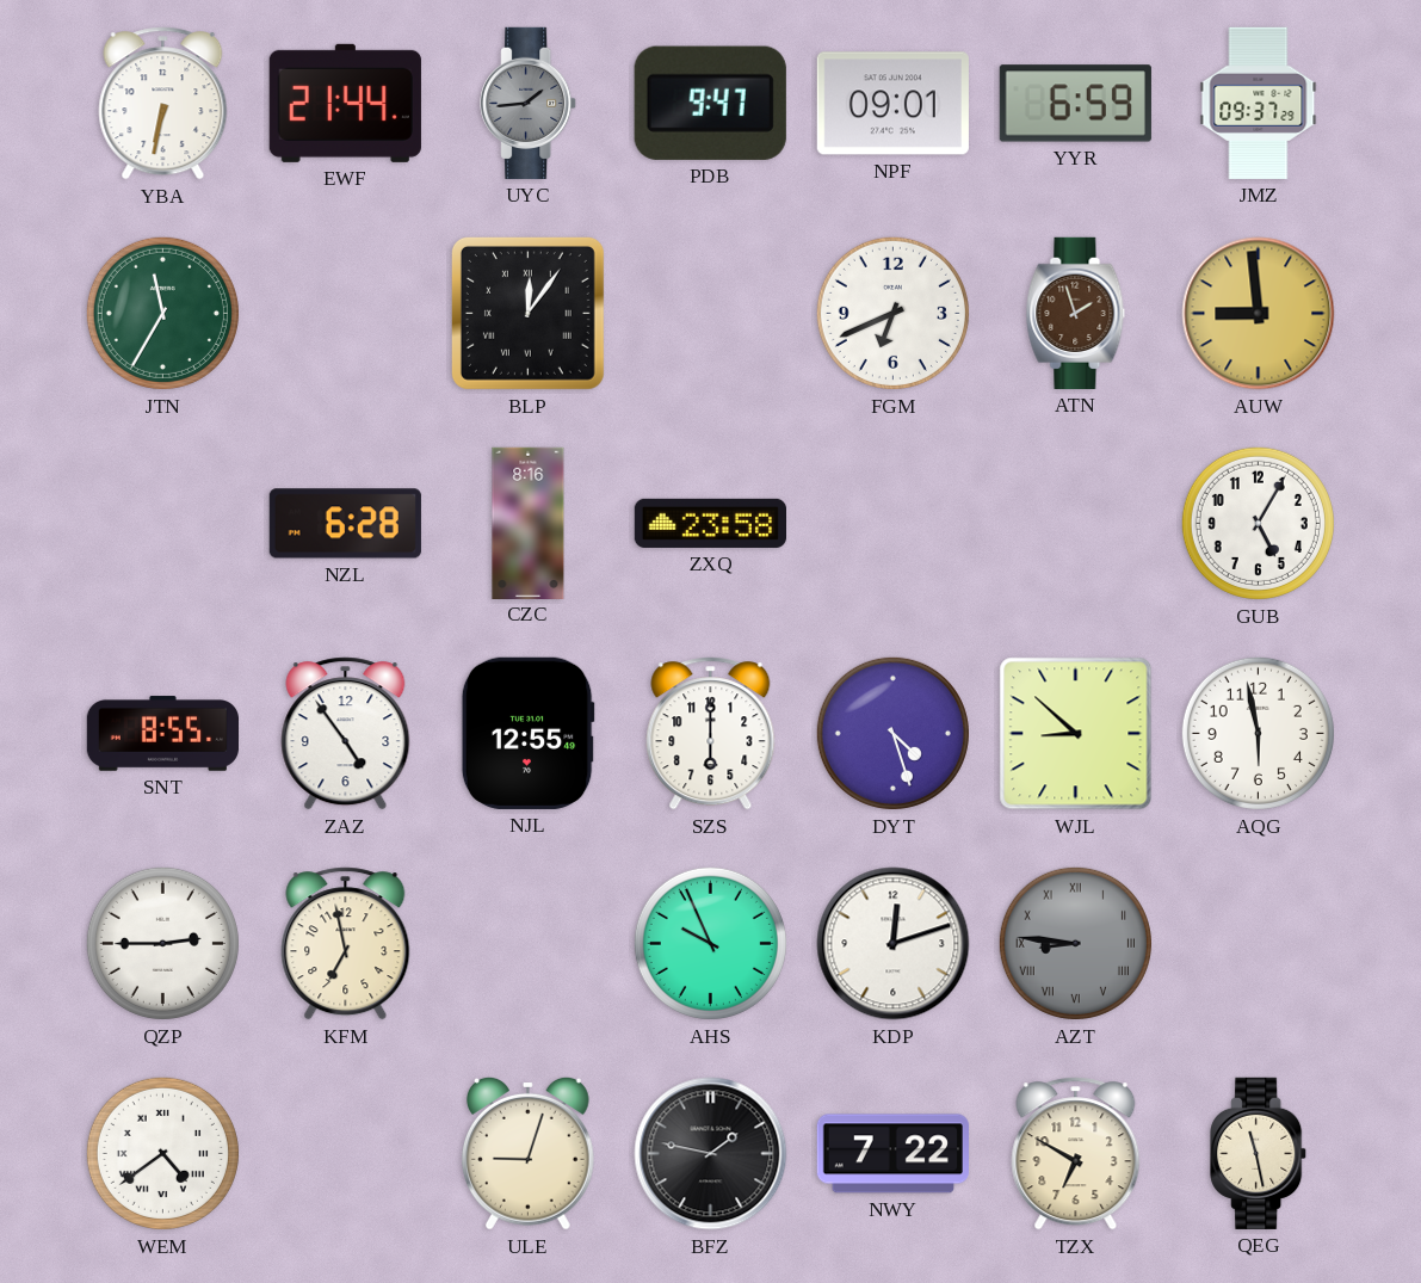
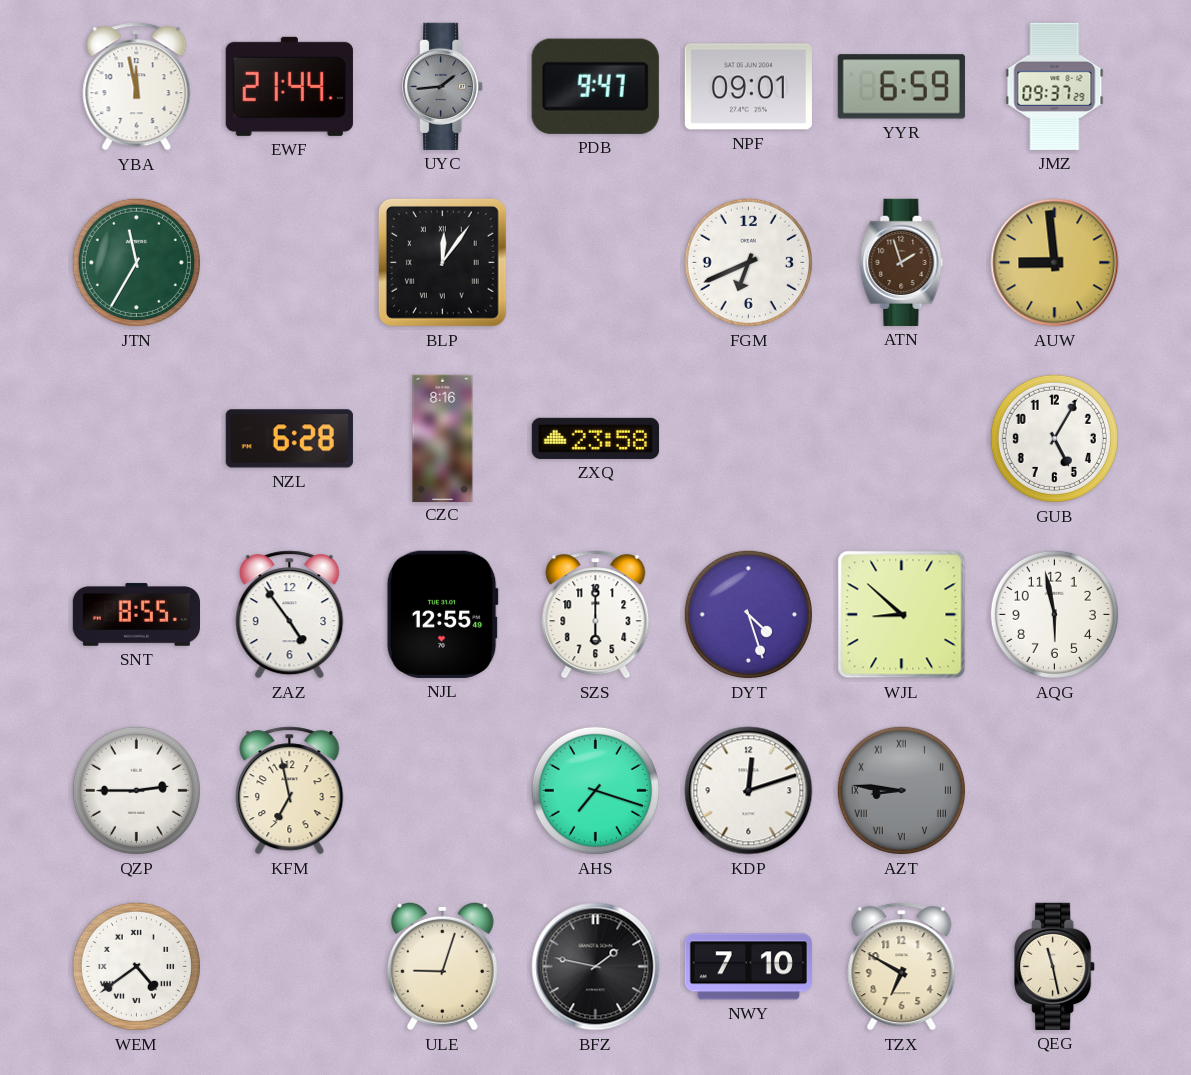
YBA: 6:32 -> 11:58 (137, 87)
AHS: 9:56 -> 7:18 (595, 790)
NWY: 7:22 -> 7:10 (748, 967)
